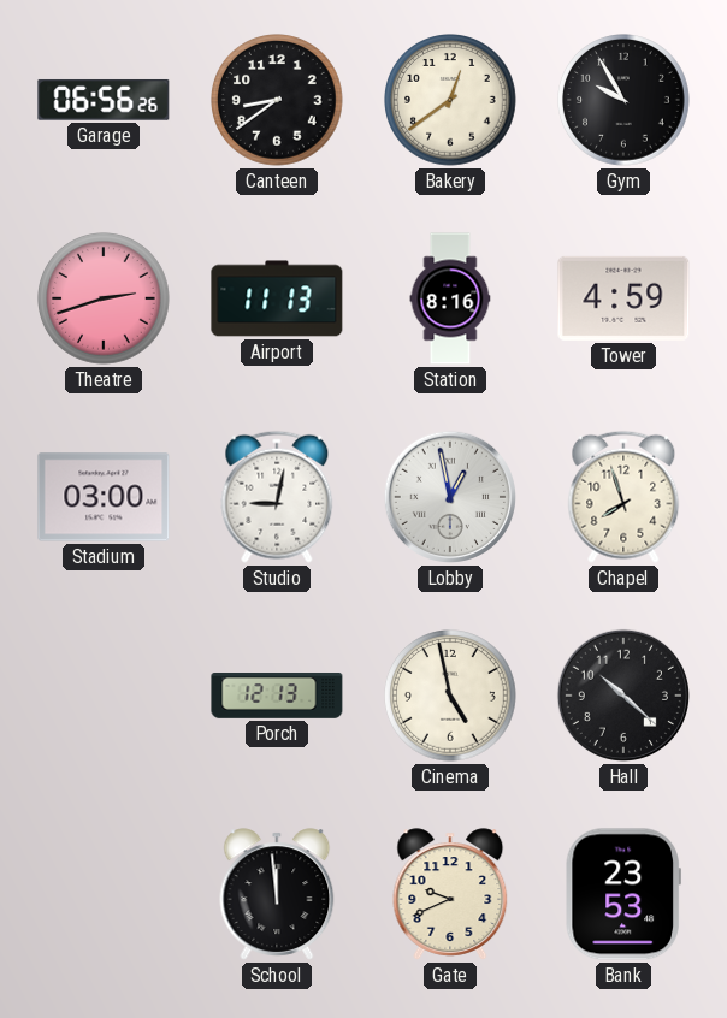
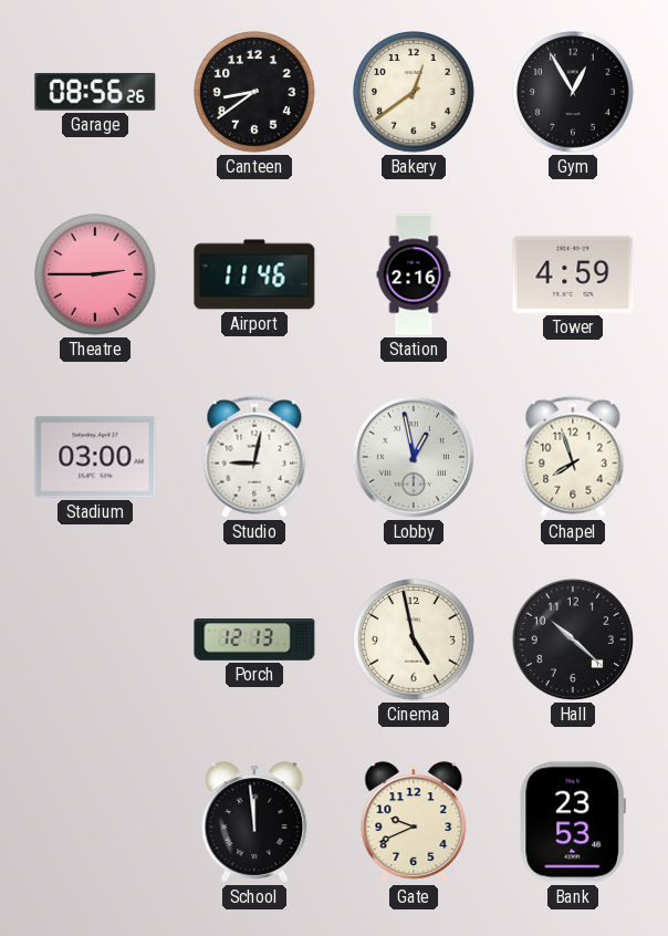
Garage: 06:56 -> 08:56 (95, 92)
Gym: 9:55 -> 12:55 (573, 92)
Theatre: 2:42 -> 2:45 (95, 274)
Airport: 11:13 -> 11:46 (254, 274)
Station: 8:16 -> 2:16 (414, 274)
